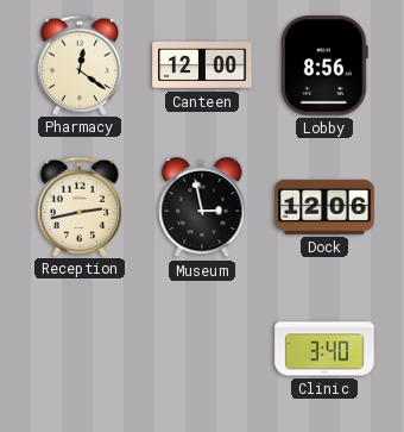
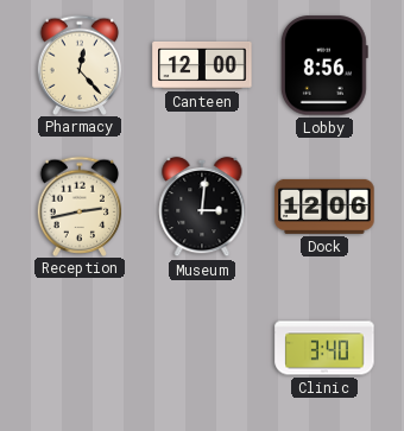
Pharmacy: 12:21 -> 12:23 (80, 64)
Museum: 2:58 -> 3:01 (202, 207)
